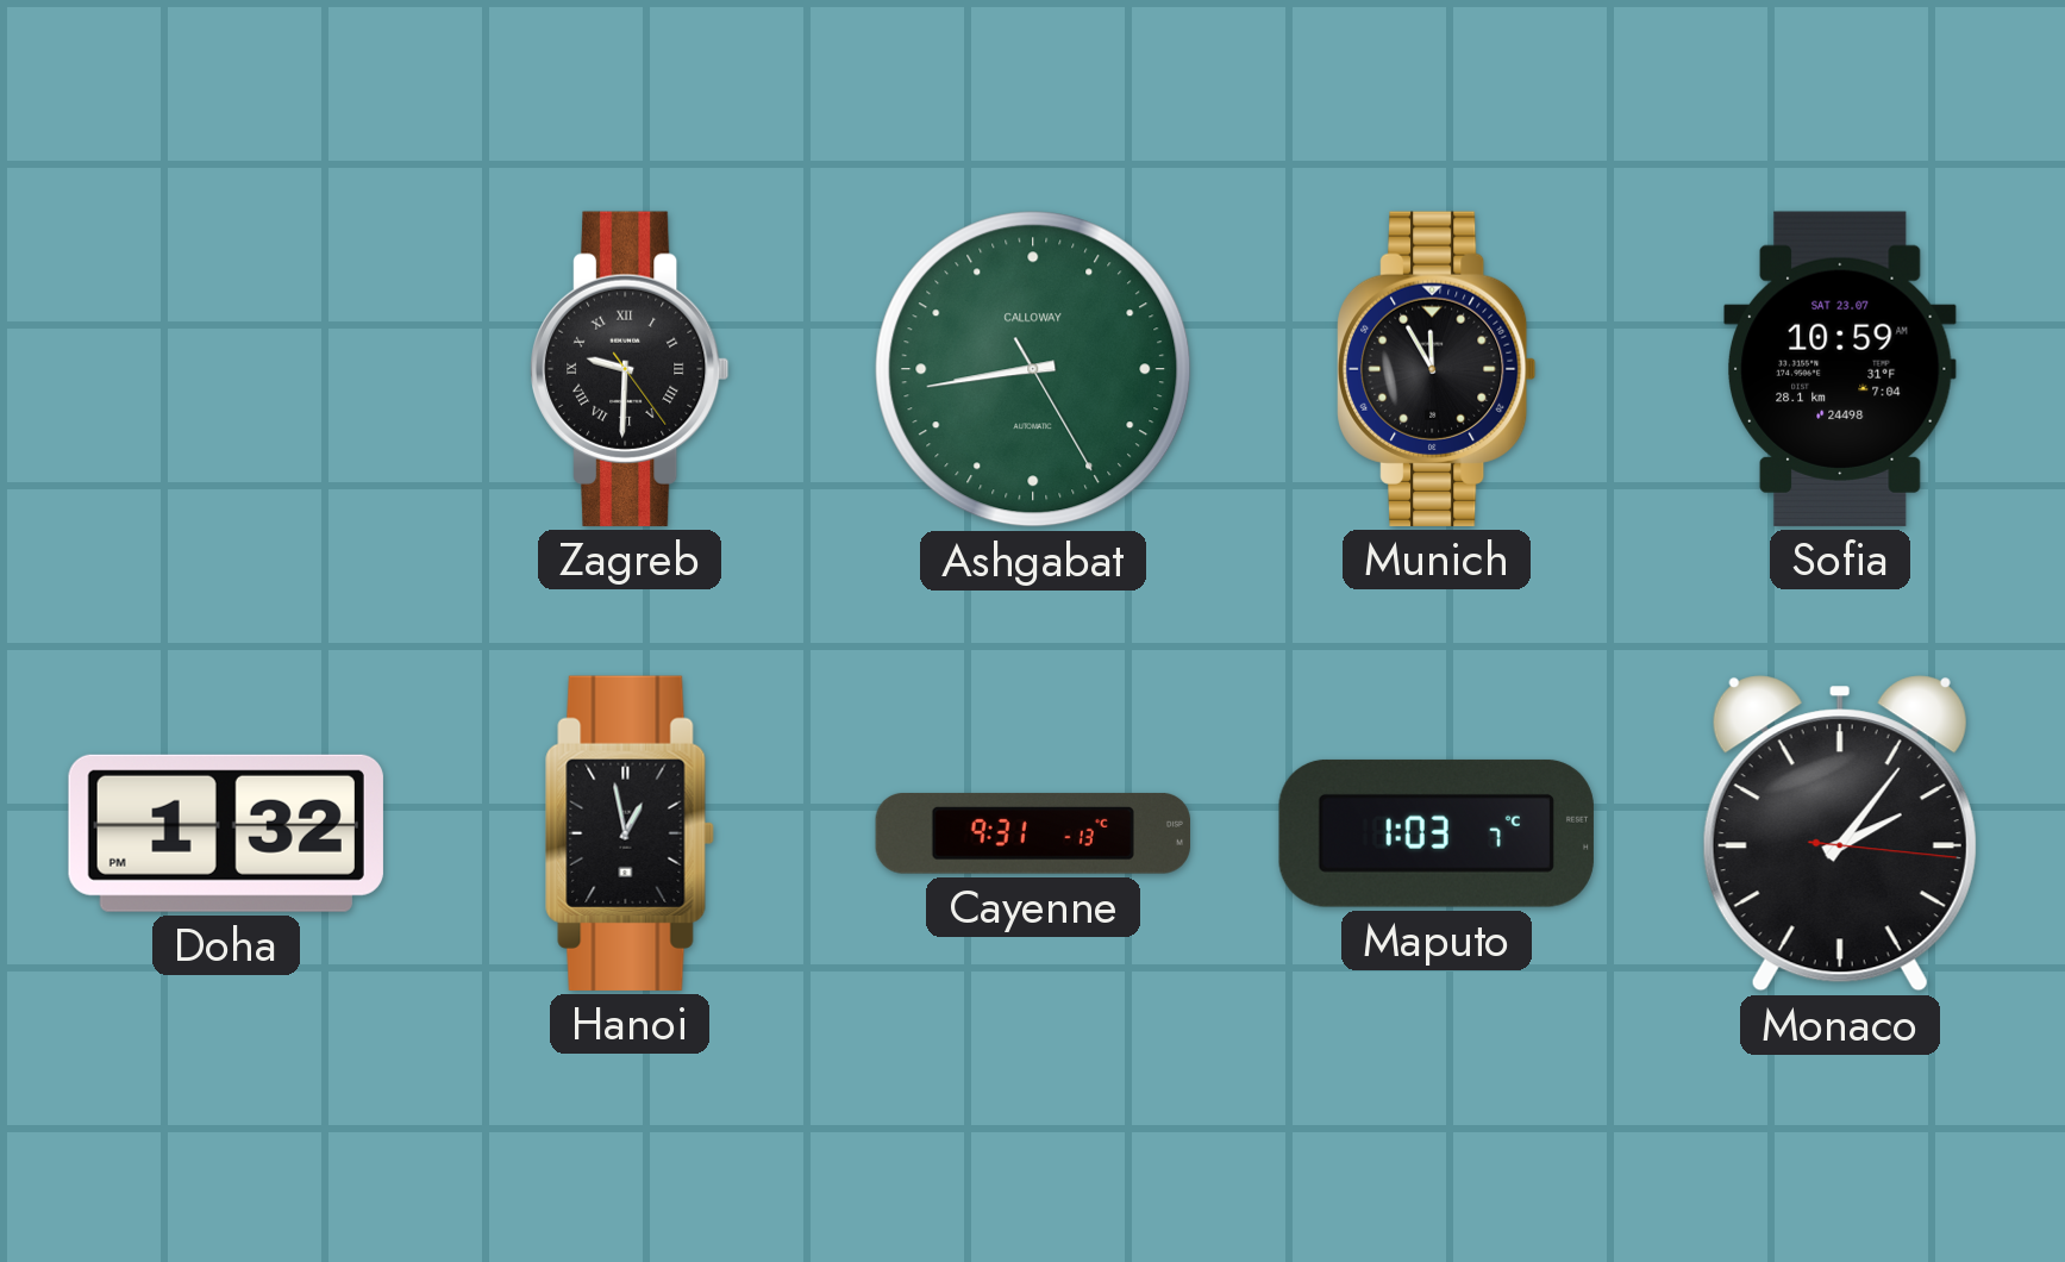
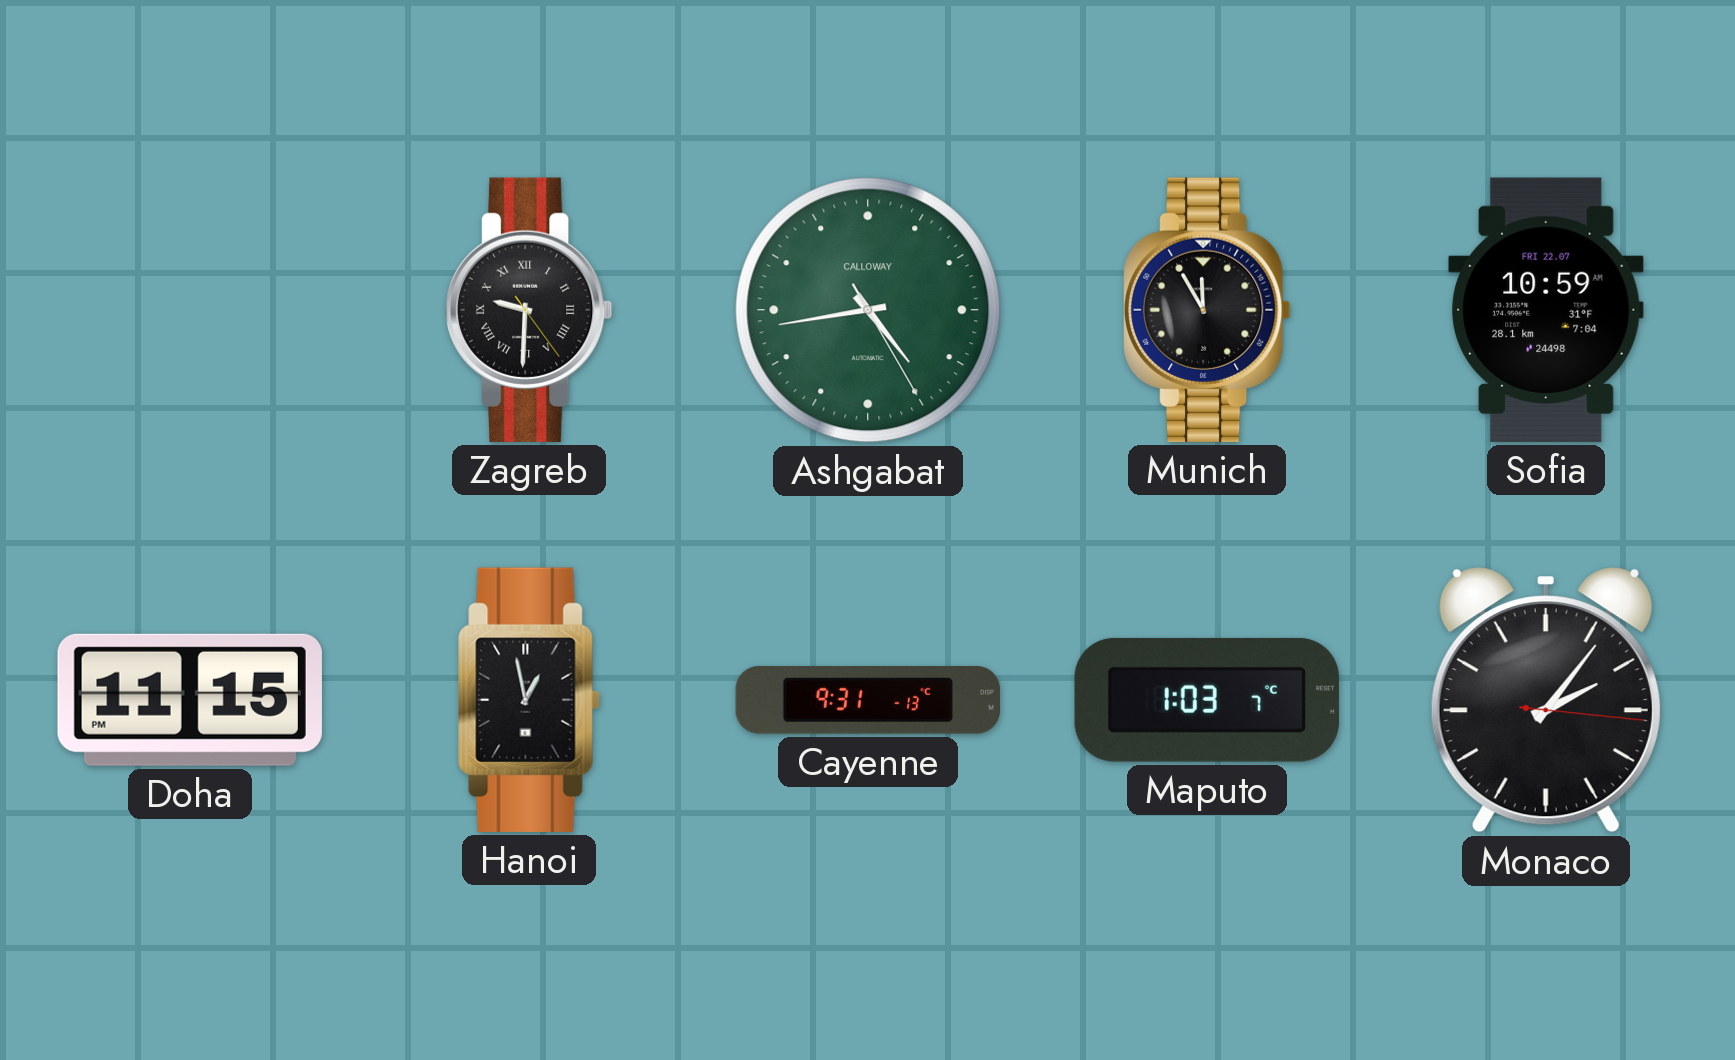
Ashgabat: 8:43 -> 4:43 (868, 310)
Sofia date: SAT 23.07 -> FRI 22.07 (1547, 310)
Doha: 1:32 -> 11:15 (190, 700)
